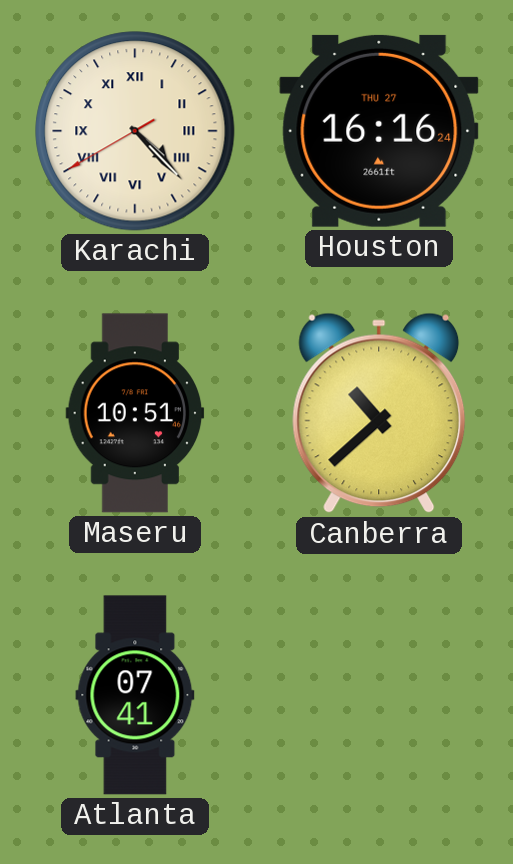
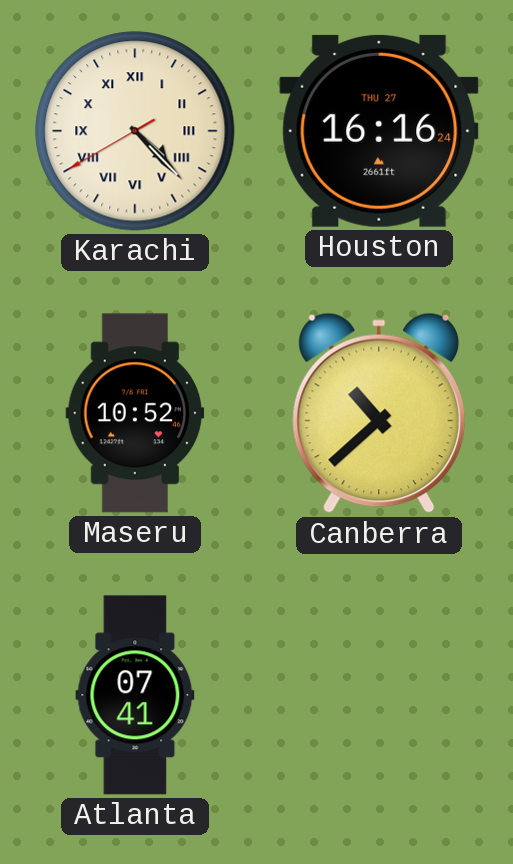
Maseru: 10:51 -> 10:52 (135, 413)
